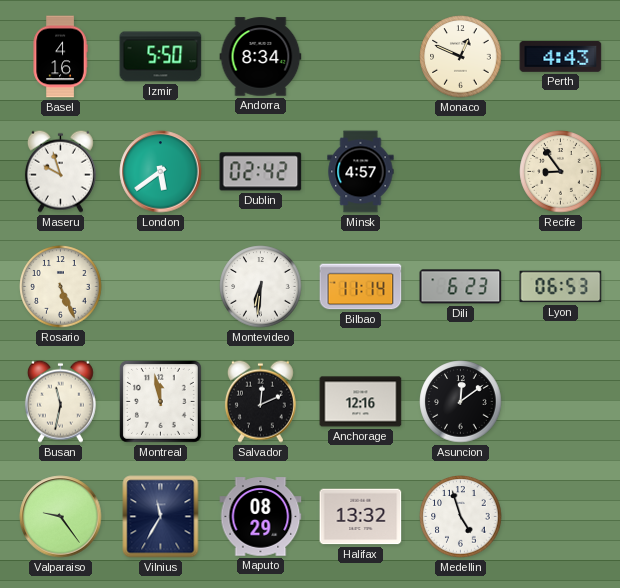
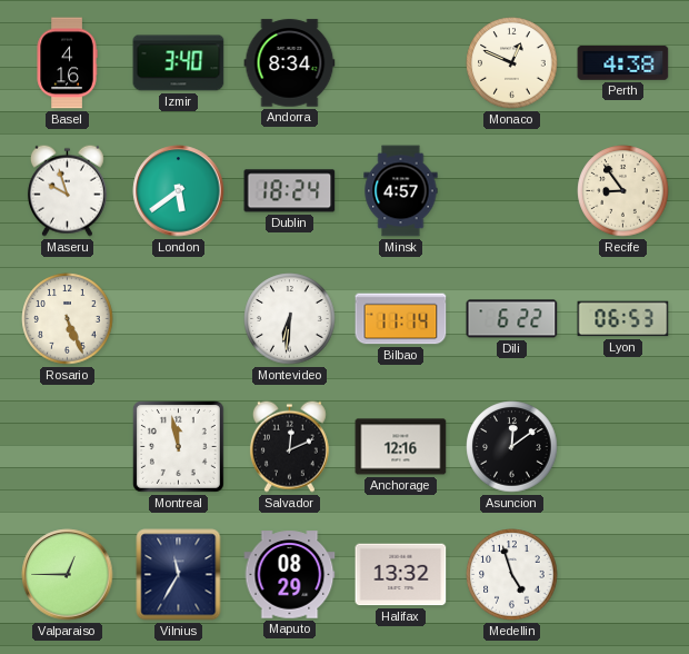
Izmir: 5:50 -> 3:40 (179, 63)
Perth: 4:43 -> 4:38 (623, 62)
Dublin: 02:42 -> 18:24 (290, 191)
Dili: 6:23 -> 6:22 (512, 319)
Busan: 11:32 -> none (60, 401)
Valparaiso: 9:24 -> 12:45 (68, 575)
